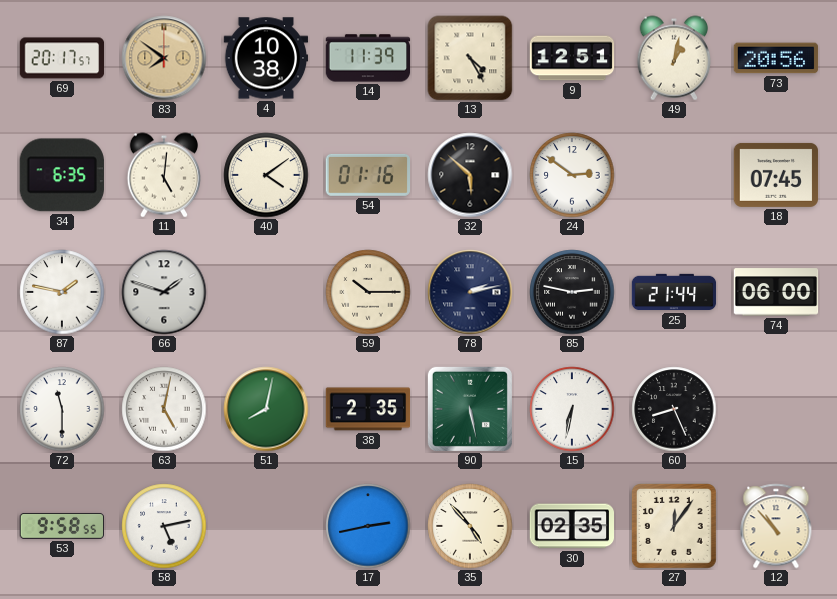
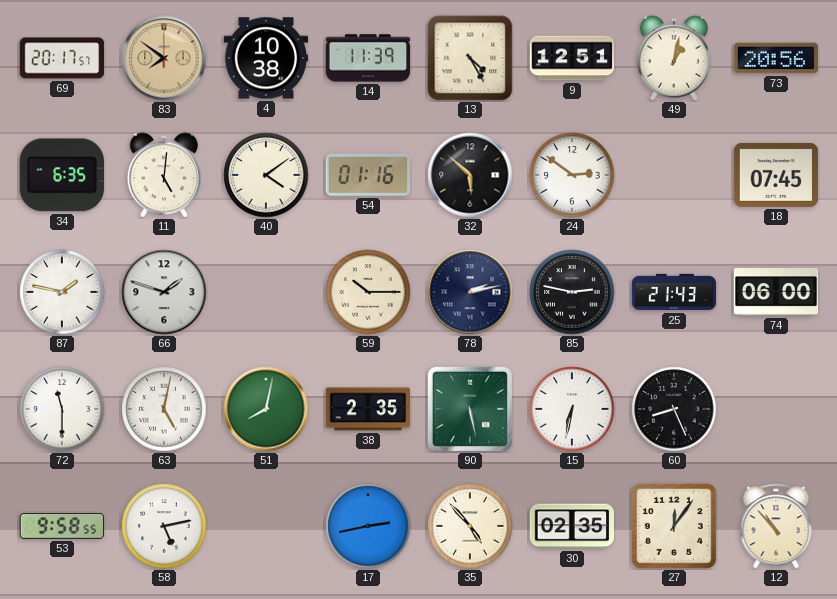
25: 21:44 -> 21:43 (674, 292)
